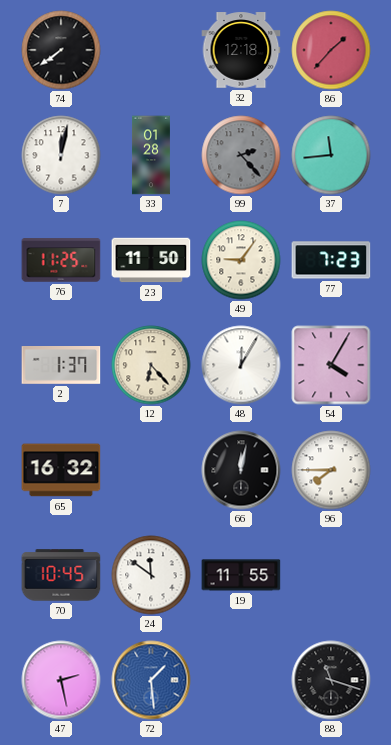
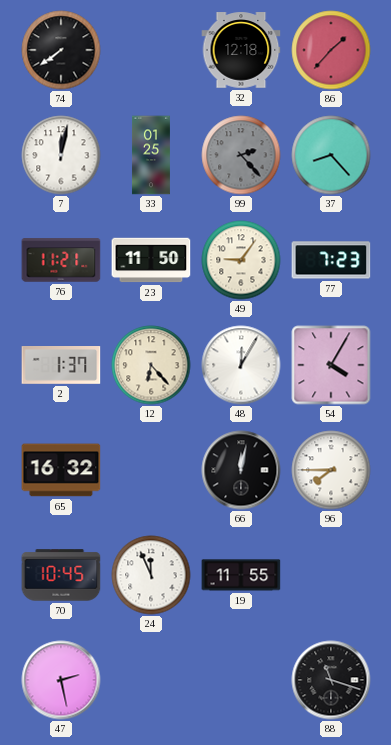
33: 01:28 -> 01:25 (151, 155)
37: 11:44 -> 8:23 (331, 155)
76: 11:25 -> 11:21 (61, 260)
24: 11:51 -> 11:56 (151, 575)
72: 1:29 -> none (151, 680)
